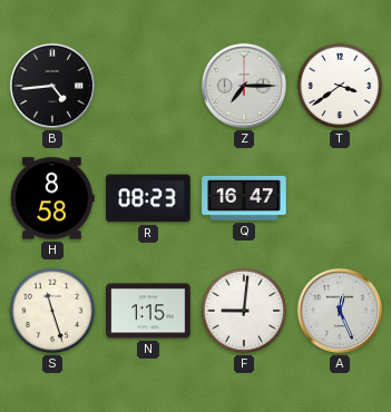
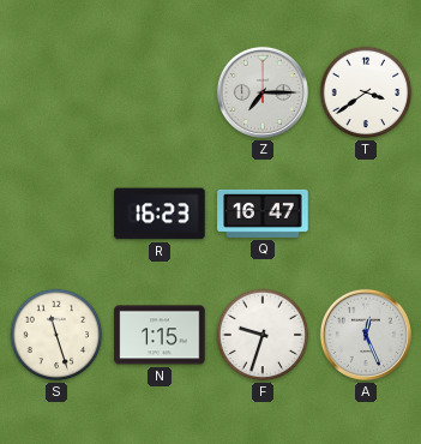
B: 4:44 -> none (52, 86)
H: 8:58 -> none (52, 198)
R: 08:23 -> 16:23 (160, 214)
F: 9:01 -> 9:33 (263, 335)
